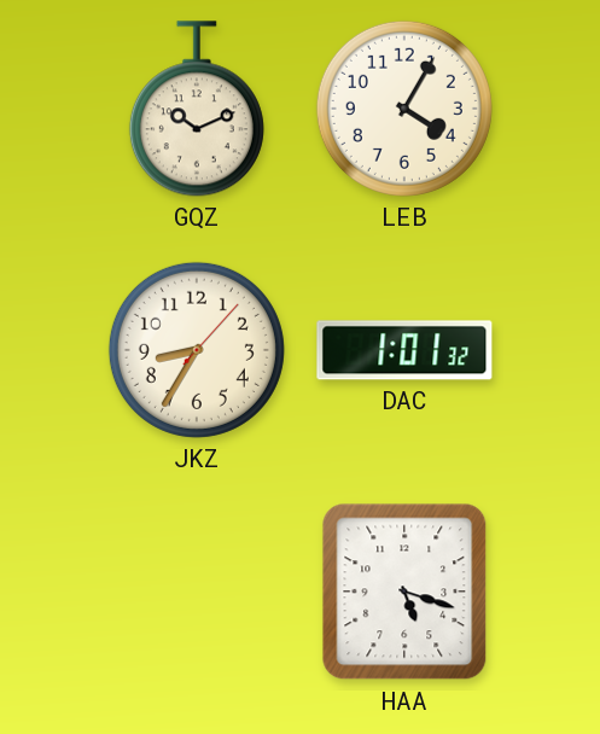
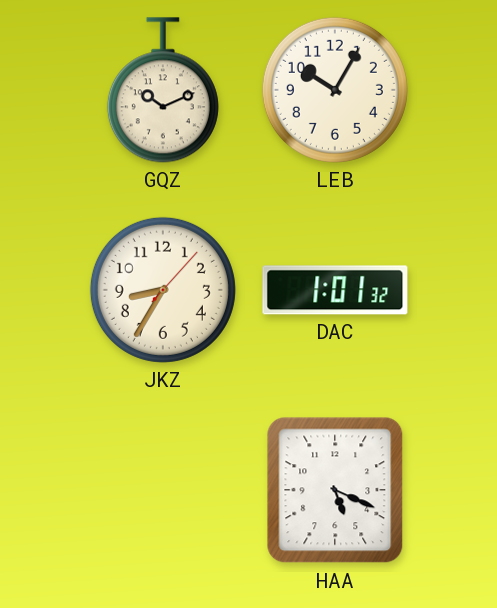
LEB: 4:05 -> 10:05 (335, 90)
HAA: 5:18 -> 5:19 (335, 490)
